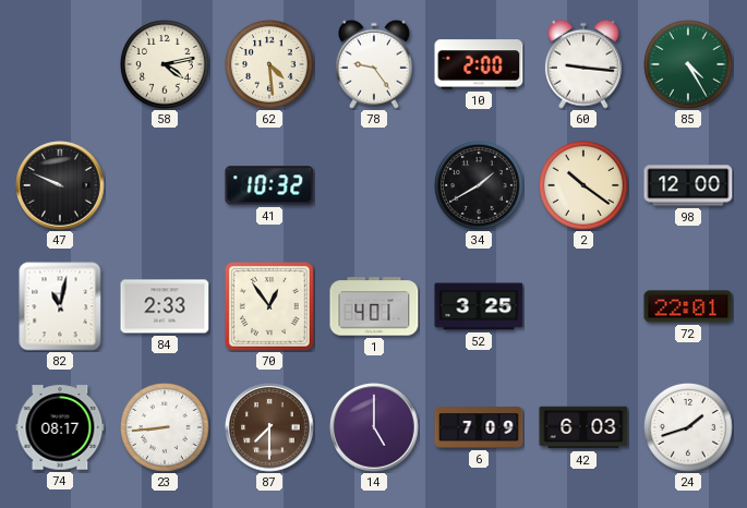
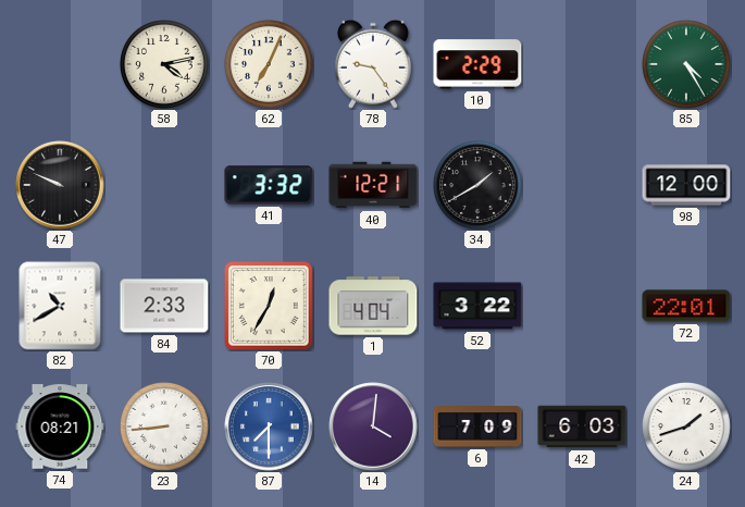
62: 4:29 -> 7:04 (270, 65)
10: 2:00 -> 2:29 (477, 64)
60: 9:16 -> none (583, 64)
41: 10:32 -> 3:32 (269, 185)
40: none -> 12:21 (373, 185)
2: 10:21 -> none (585, 186)
82: 11:02 -> 10:40 (60, 306)
70: 12:54 -> 12:35 (270, 307)
1: 4:01 -> 4:04 (373, 306)
52: 3:25 -> 3:22 (477, 306)
74: 08:17 -> 08:21 (60, 426)
87 dial: brown -> blue (269, 426)
14: 5:00 -> 4:01 (373, 426)
